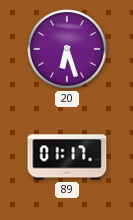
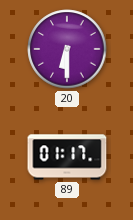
20: 6:27 -> 6:30 (67, 49)
